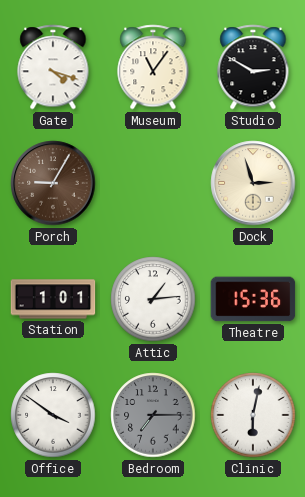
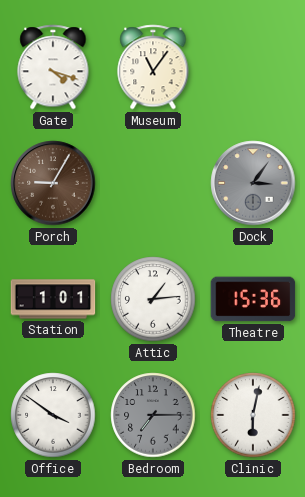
Studio: 2:50 -> none (253, 67)
Dock: 2:57 -> 3:06 (253, 183)
Dock dial: cream -> grey (253, 183)
